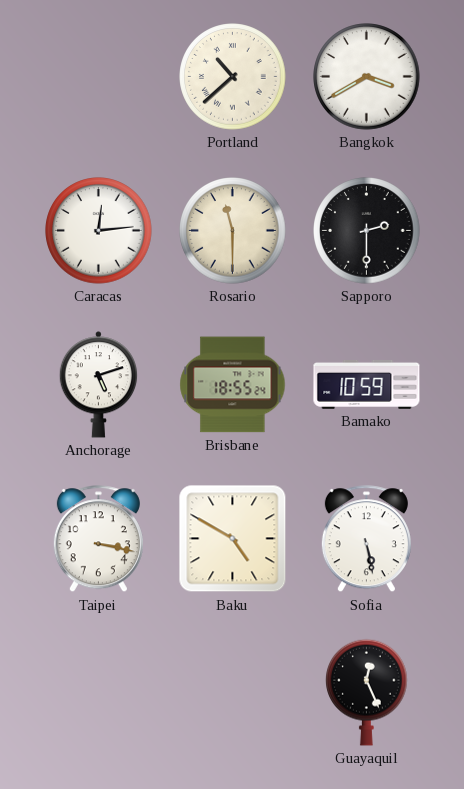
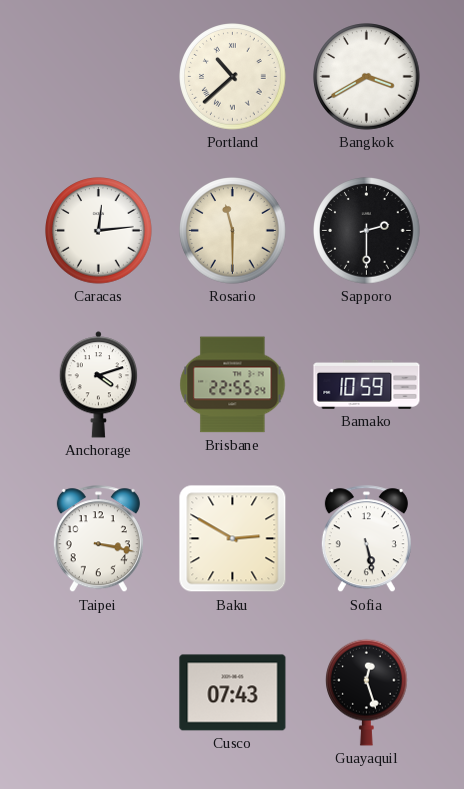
Anchorage: 5:12 -> 4:12 (99, 385)
Brisbane: 18:55 -> 22:55 (233, 385)
Baku: 4:50 -> 2:50 (233, 539)
Cusco: none -> 07:43 (233, 693)
Guayaquil: 12:26 -> 12:27 (367, 692)
